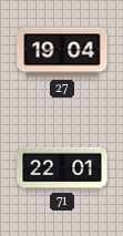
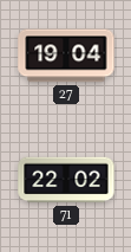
71: 22:01 -> 22:02 (66, 180)
